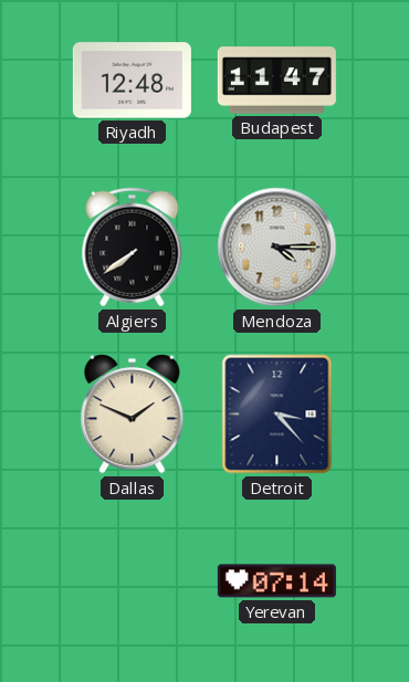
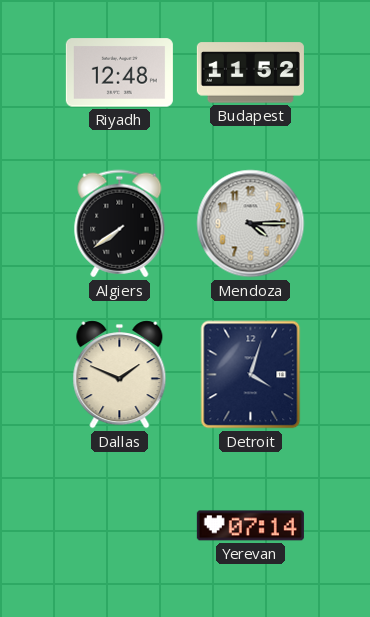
Budapest: 11:47 -> 11:52 (250, 73)
Detroit: 3:23 -> 4:03 (251, 375)
